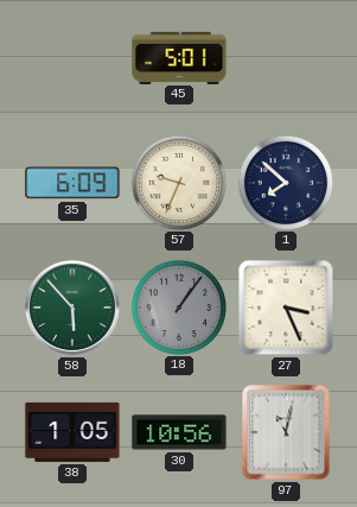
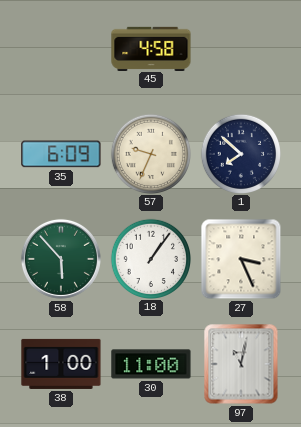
45: 5:01 -> 4:58 (151, 48)
18 dial: grey -> white (150, 258)
38: 1:05 -> 1:00 (61, 364)
30: 10:56 -> 11:00 (151, 364)
